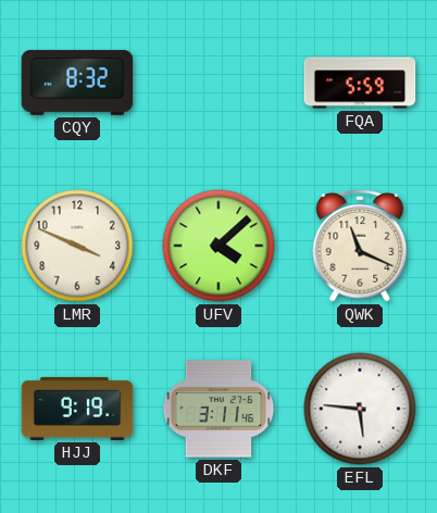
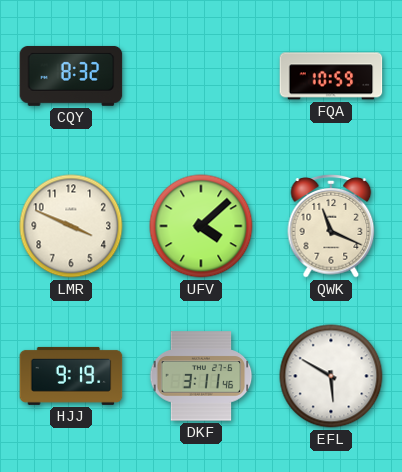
FQA: 5:59 -> 10:59 (331, 76)
EFL: 5:46 -> 5:50 (331, 376)
